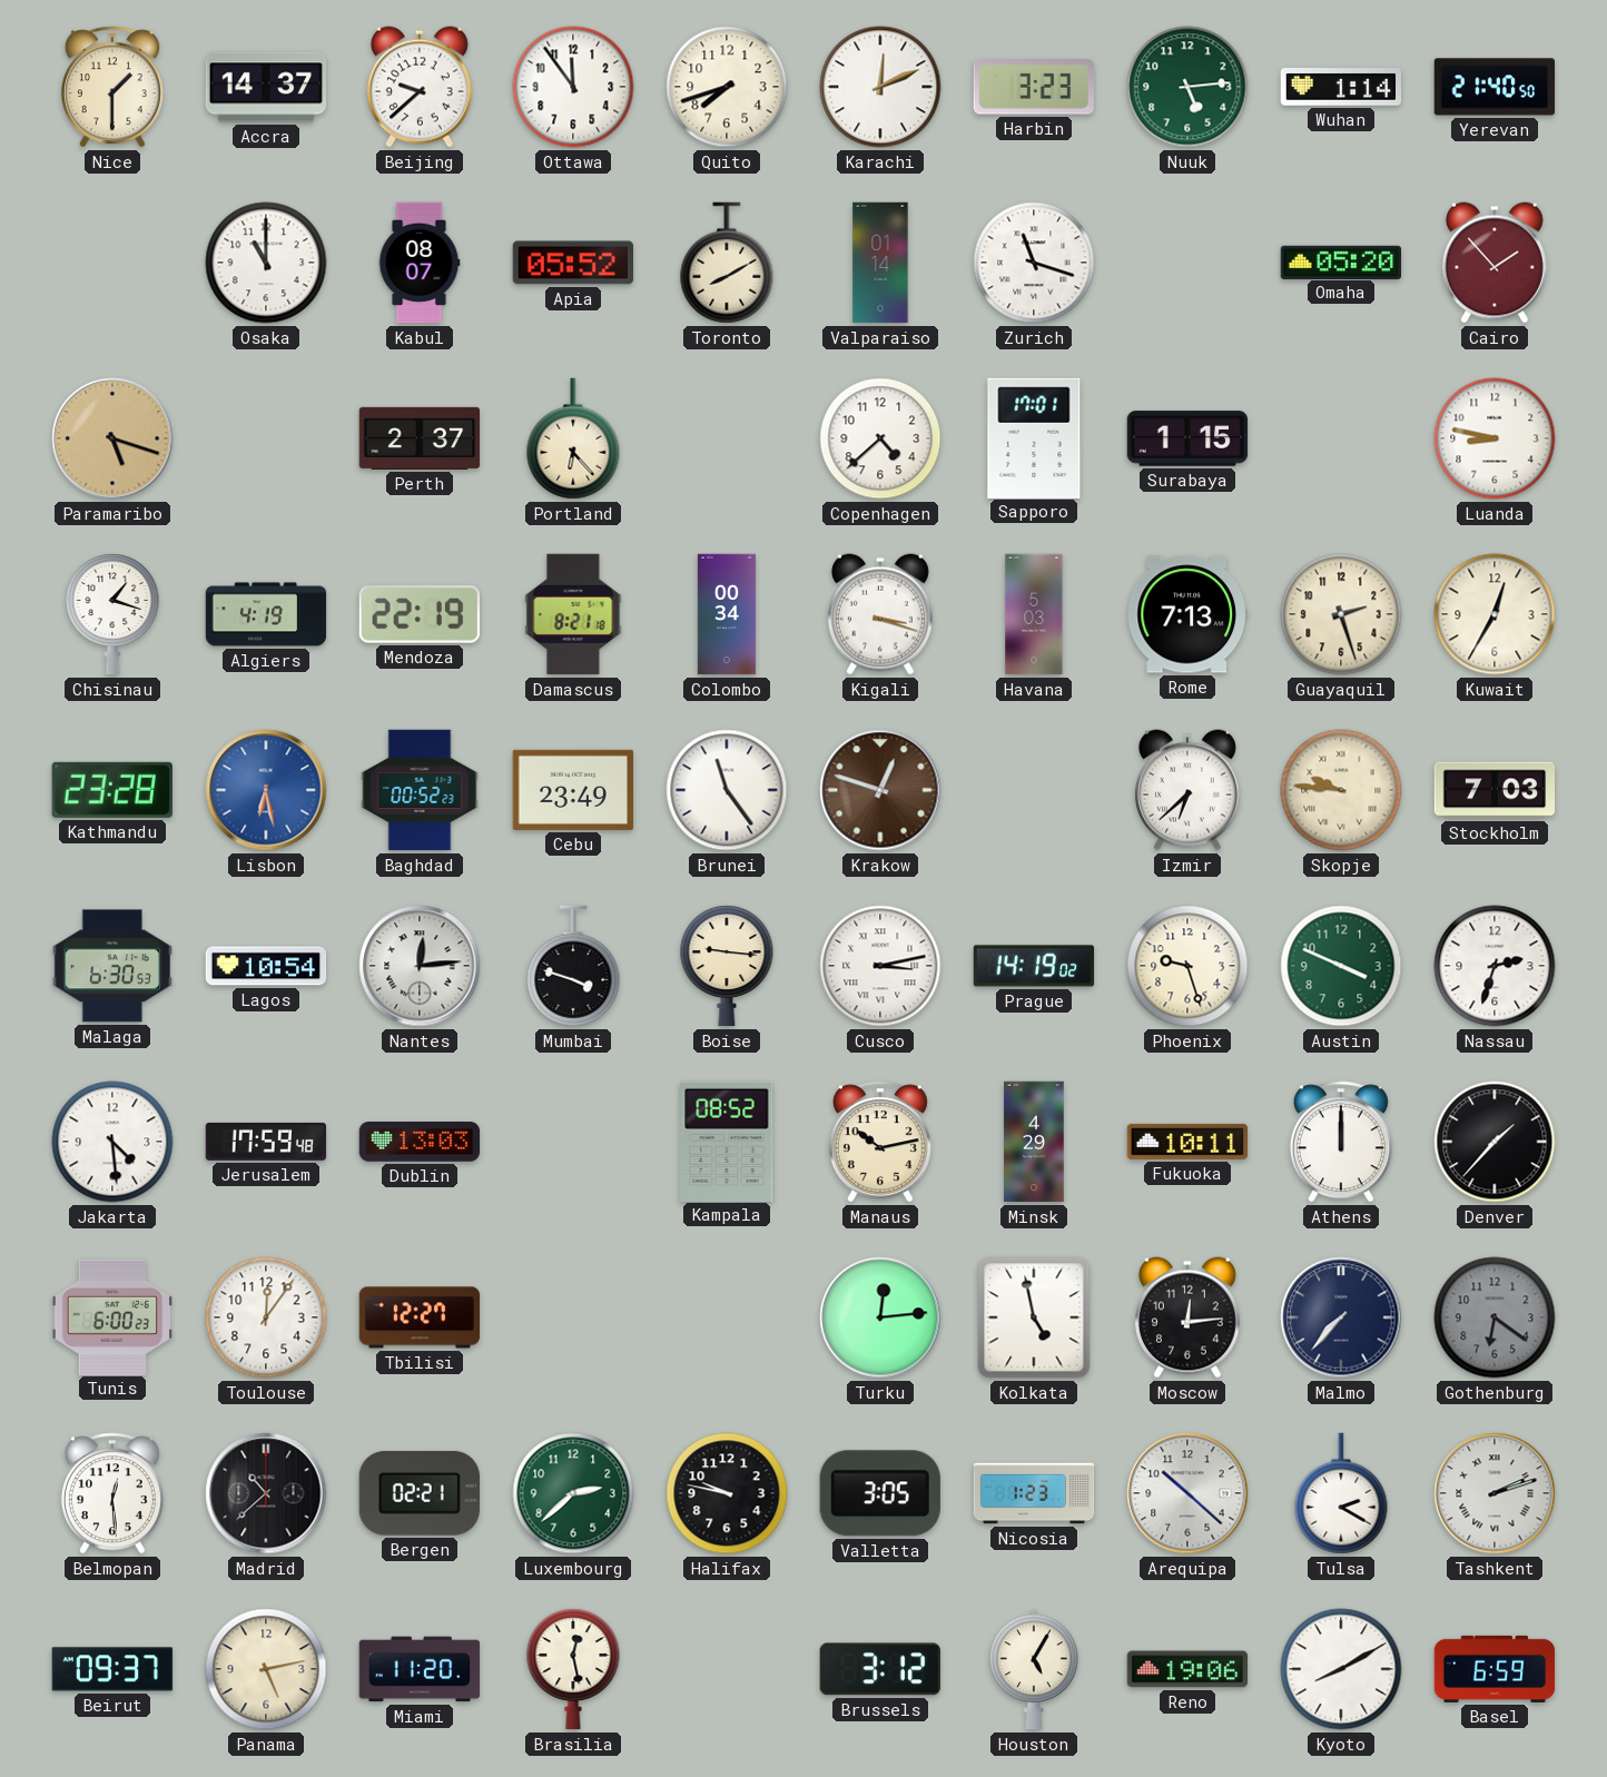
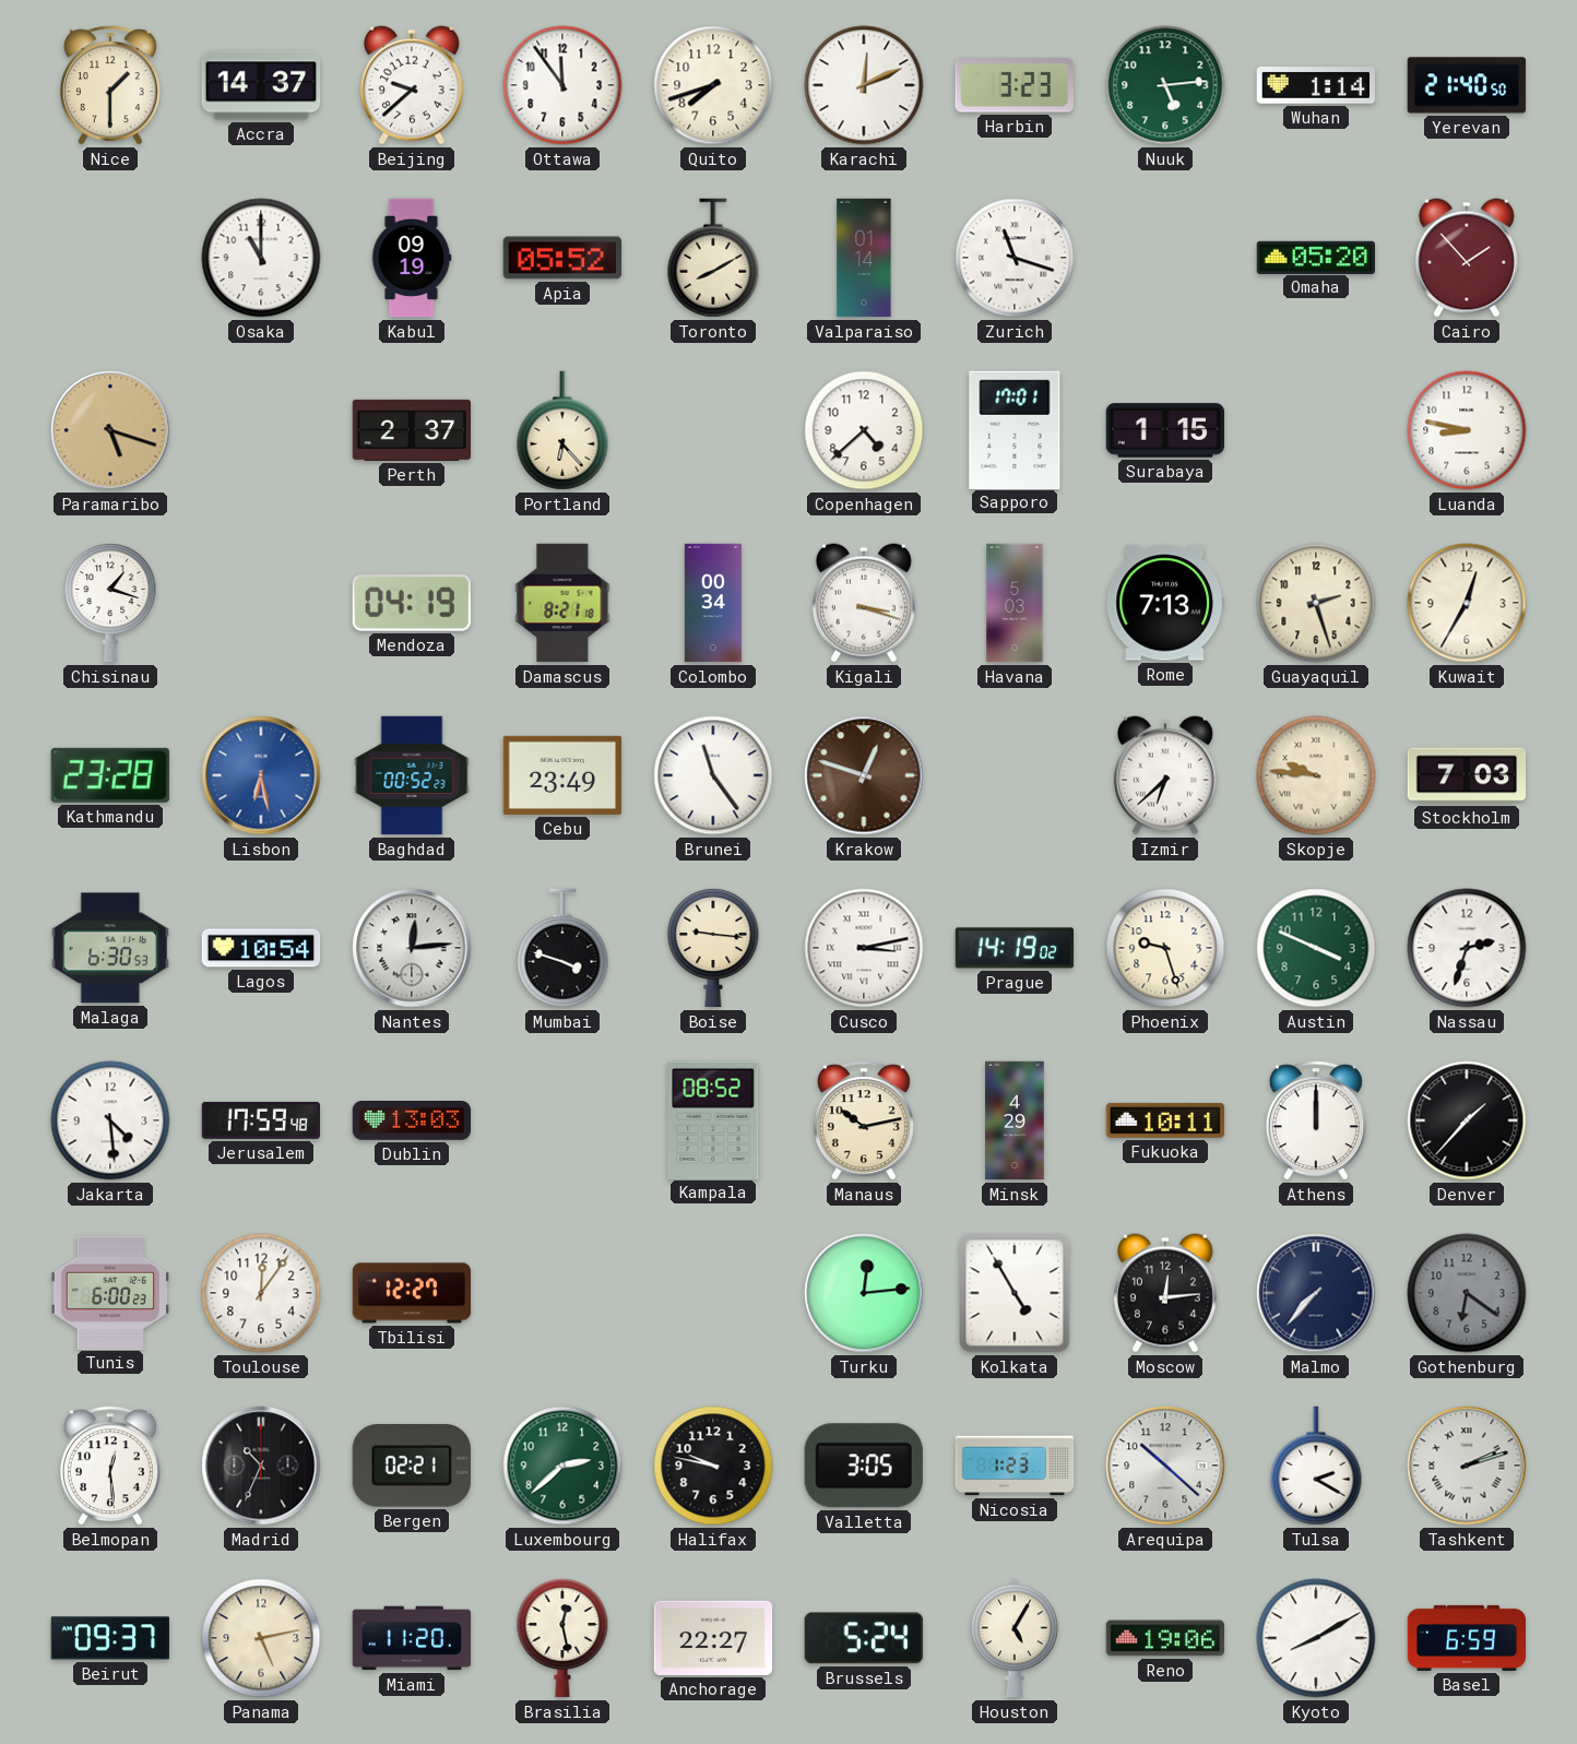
Kabul: 08:07 -> 09:19 (412, 258)
Algiers: 4:19 -> none (266, 614)
Mendoza: 22:19 -> 04:19 (411, 603)
Kolkata: 4:58 -> 4:55 (1015, 1293)
Madrid: 10:38 -> 10:34 (261, 1466)
Anchorage: none -> 22:27 (713, 1638)
Brussels: 3:12 -> 5:24 (864, 1638)
